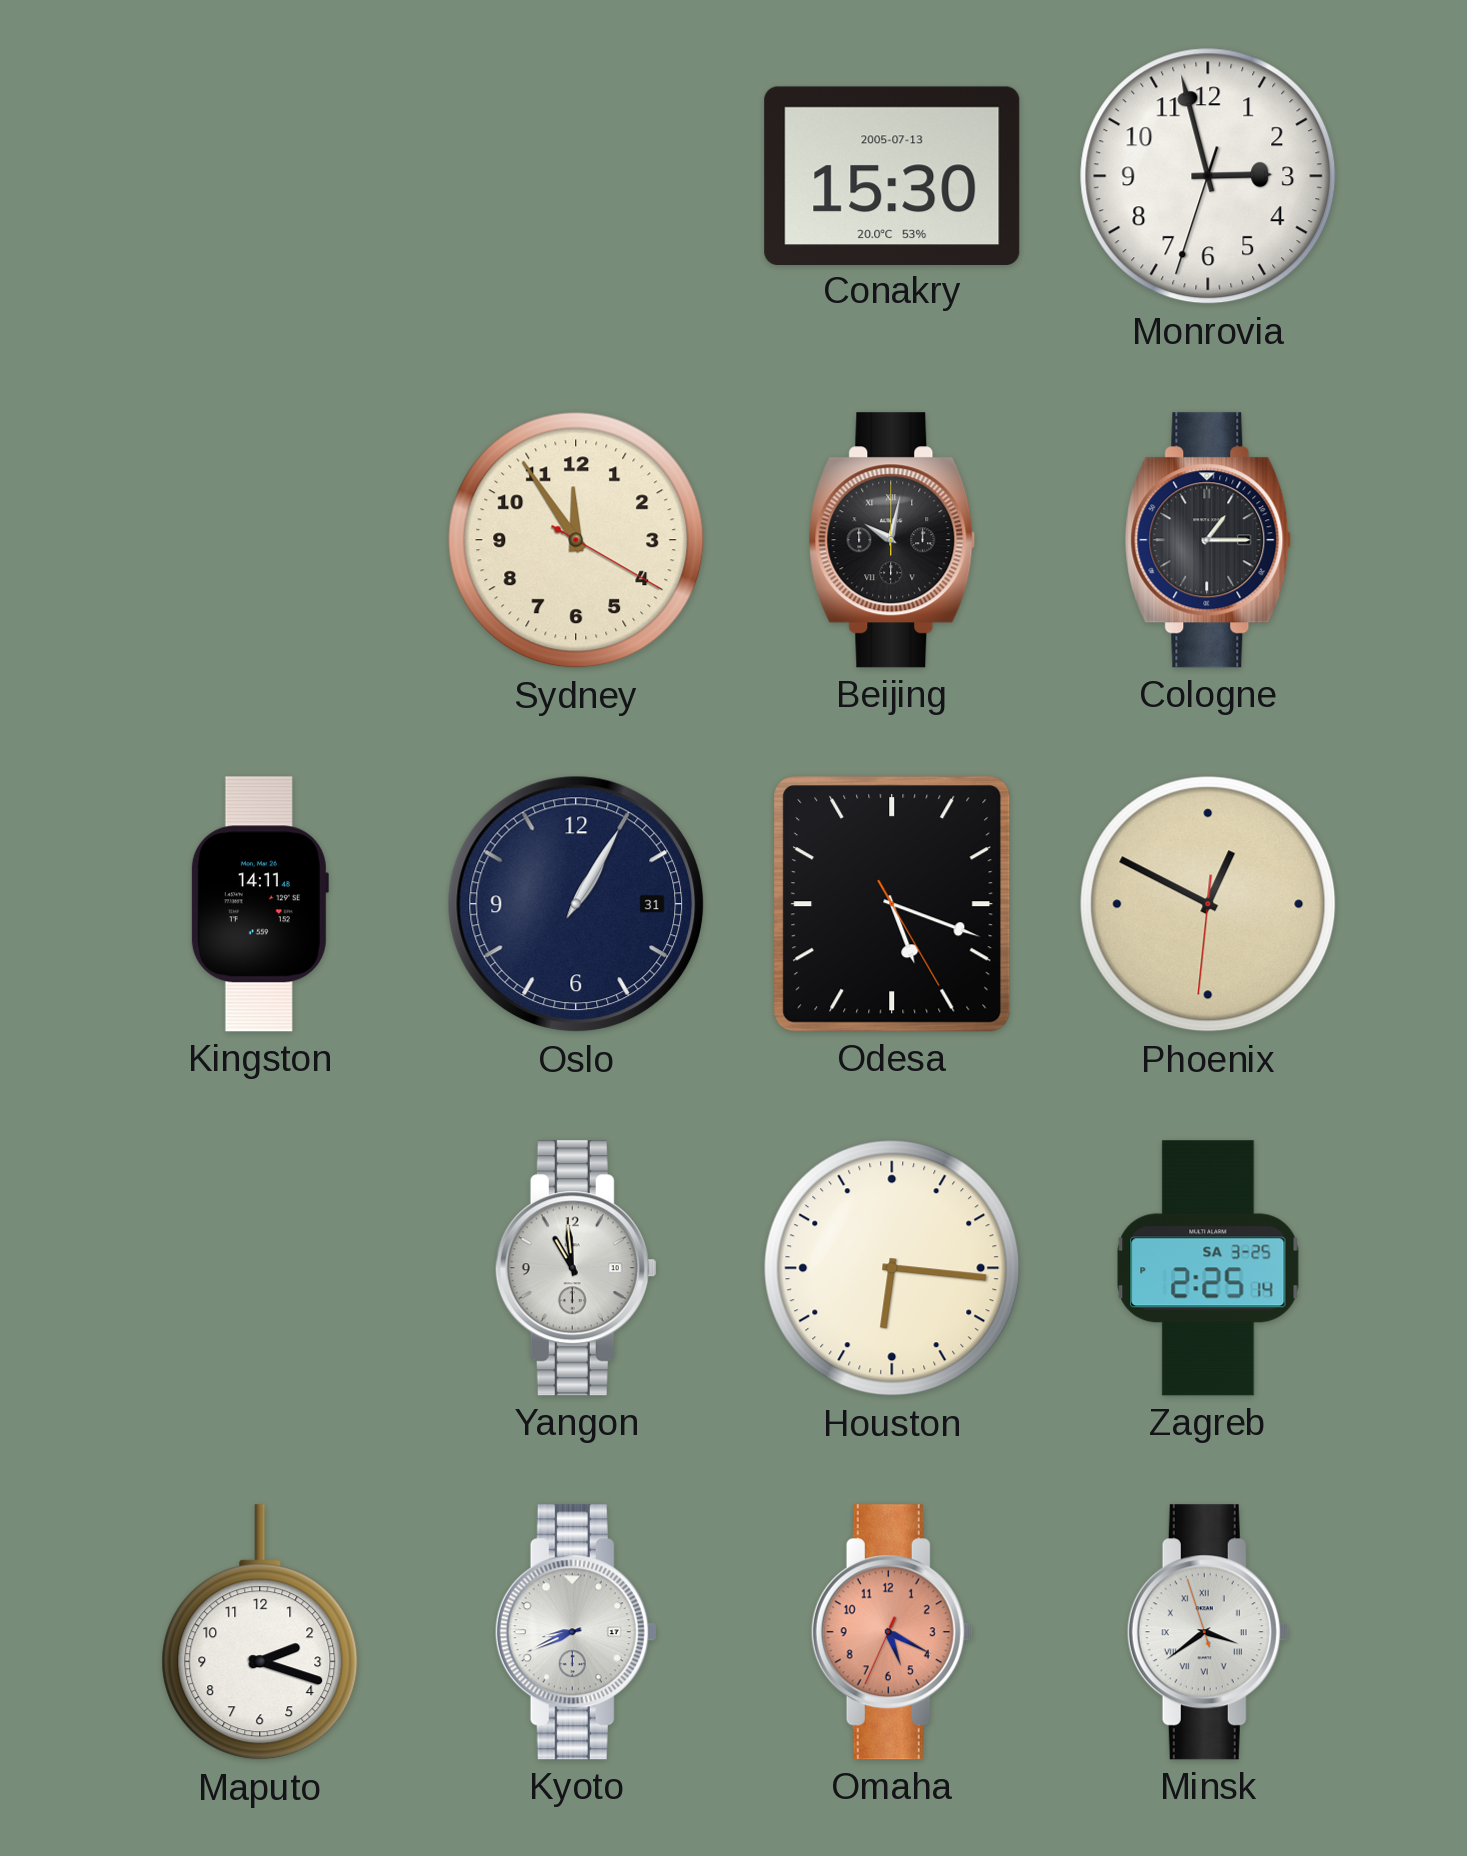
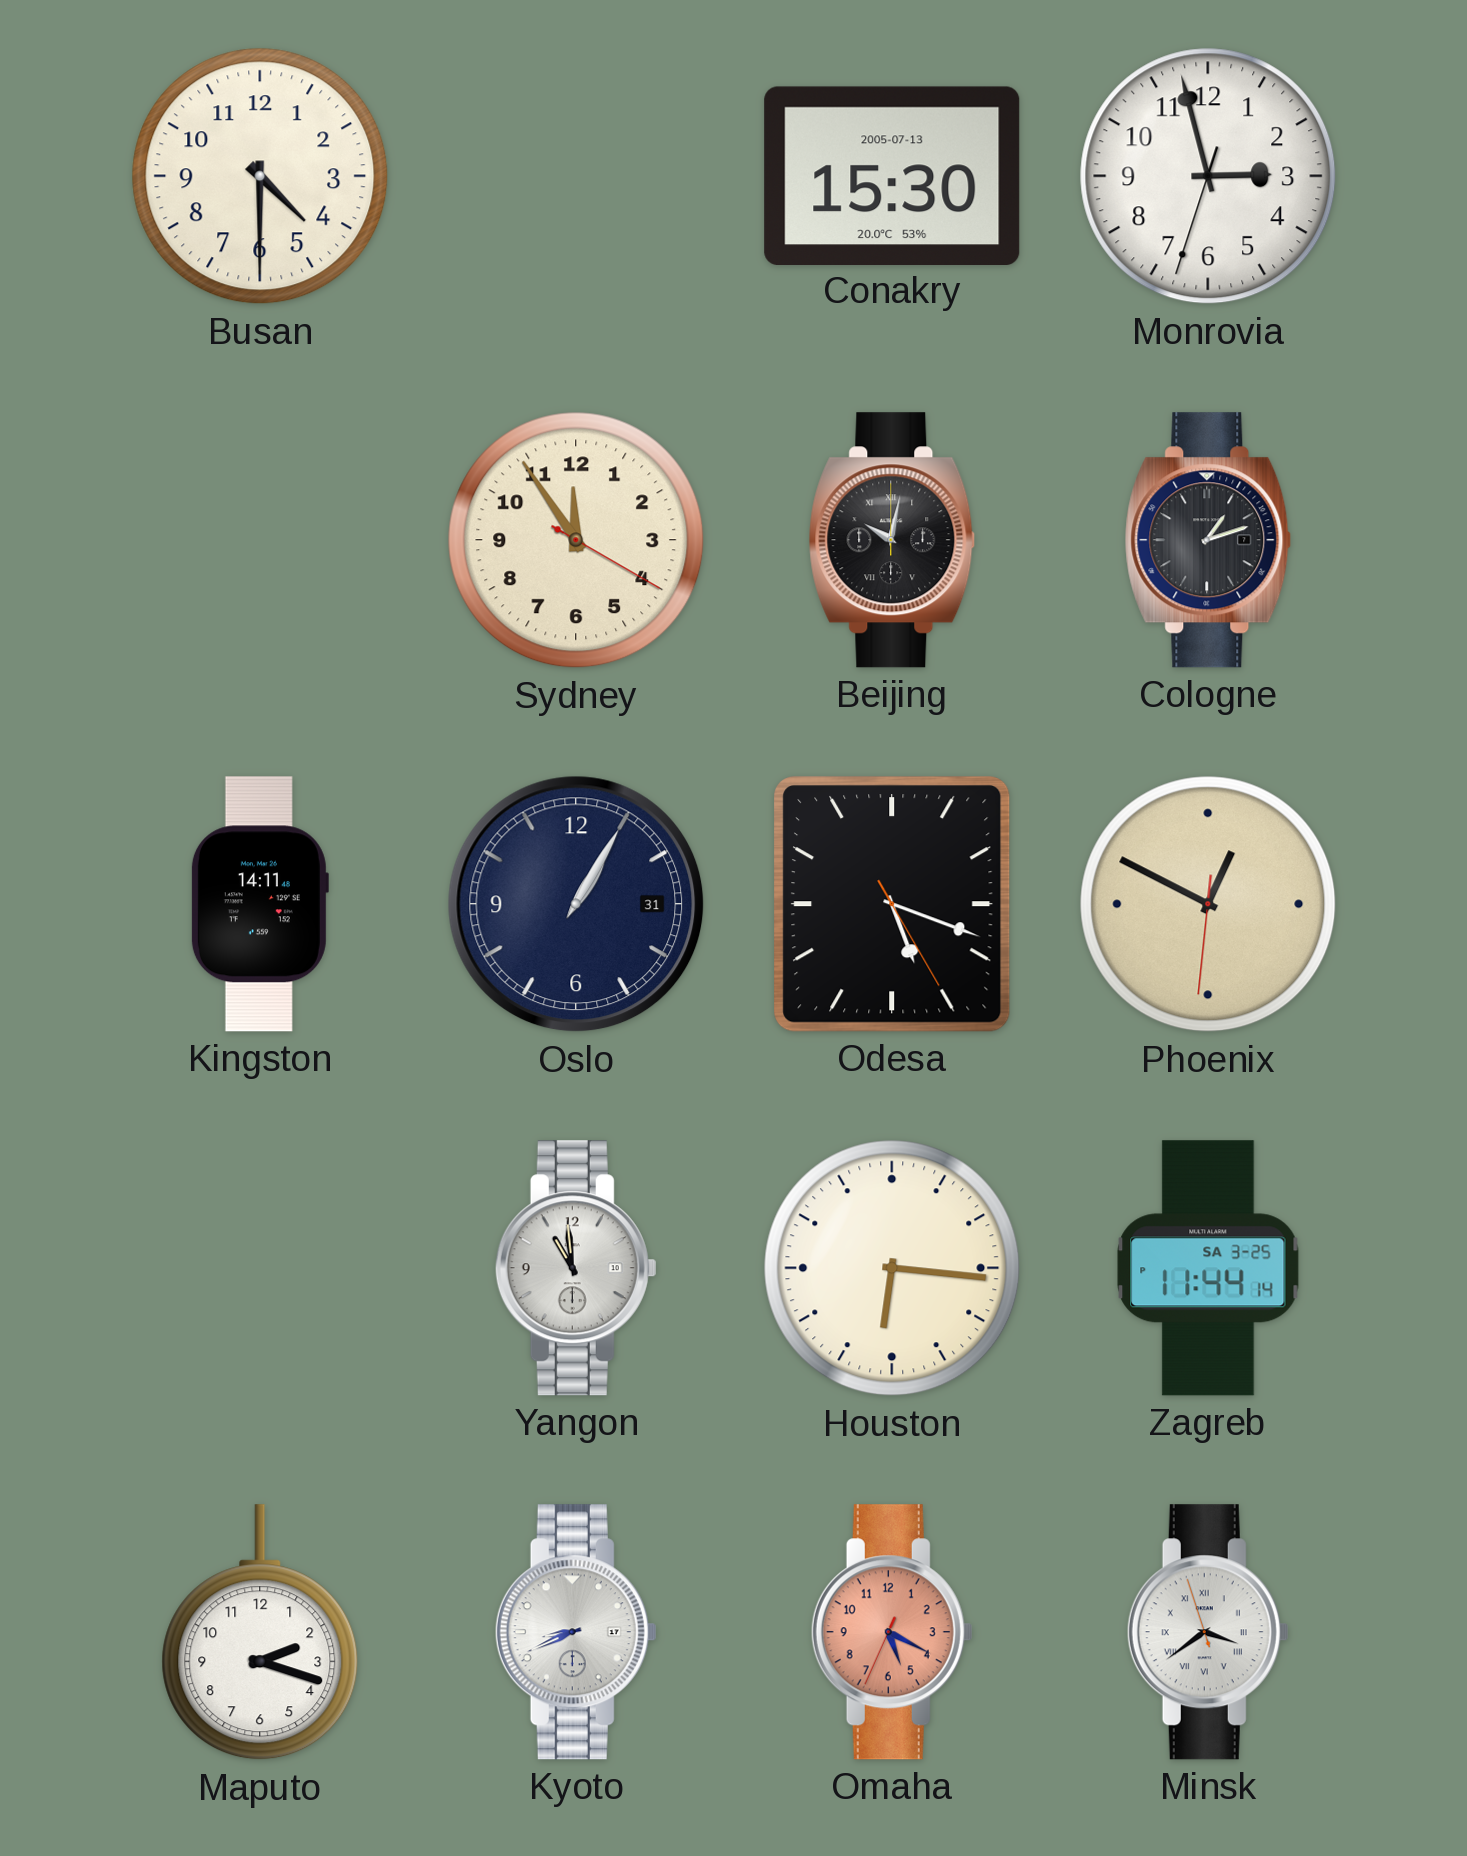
Busan: none -> 4:30 (260, 176)
Cologne: 1:15 -> 1:12 (1208, 540)
Zagreb: 2:25 -> 11:44 (1208, 1268)
